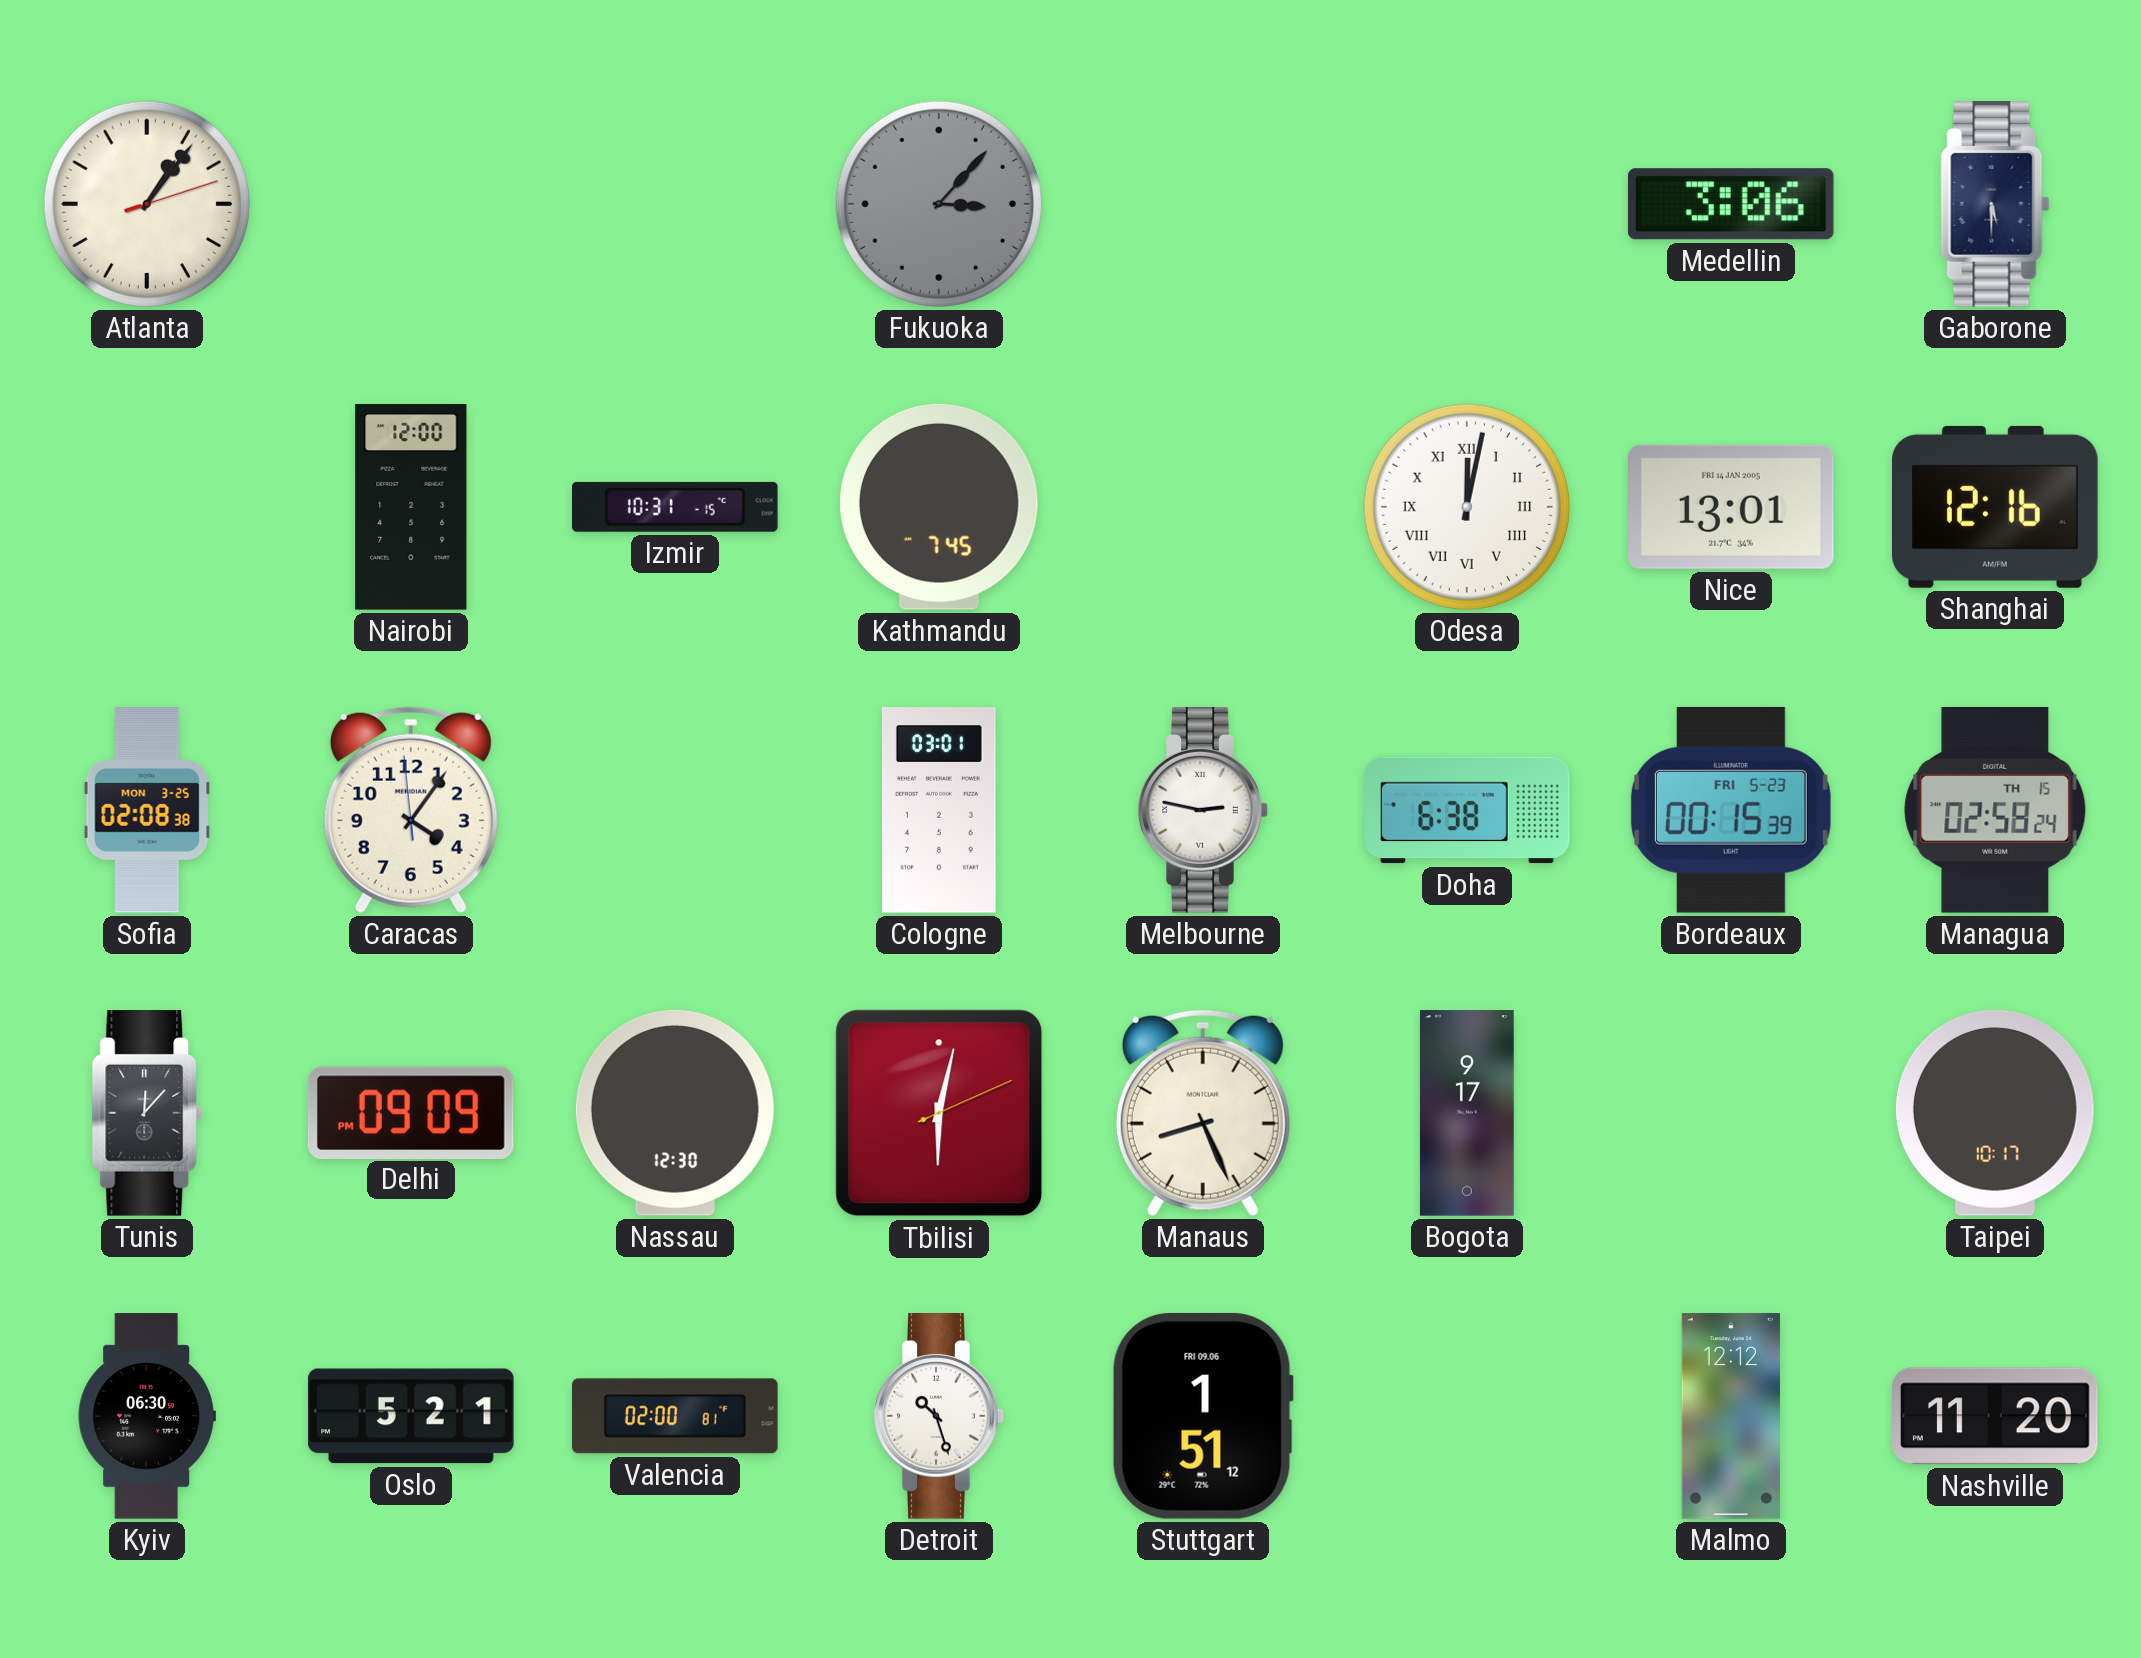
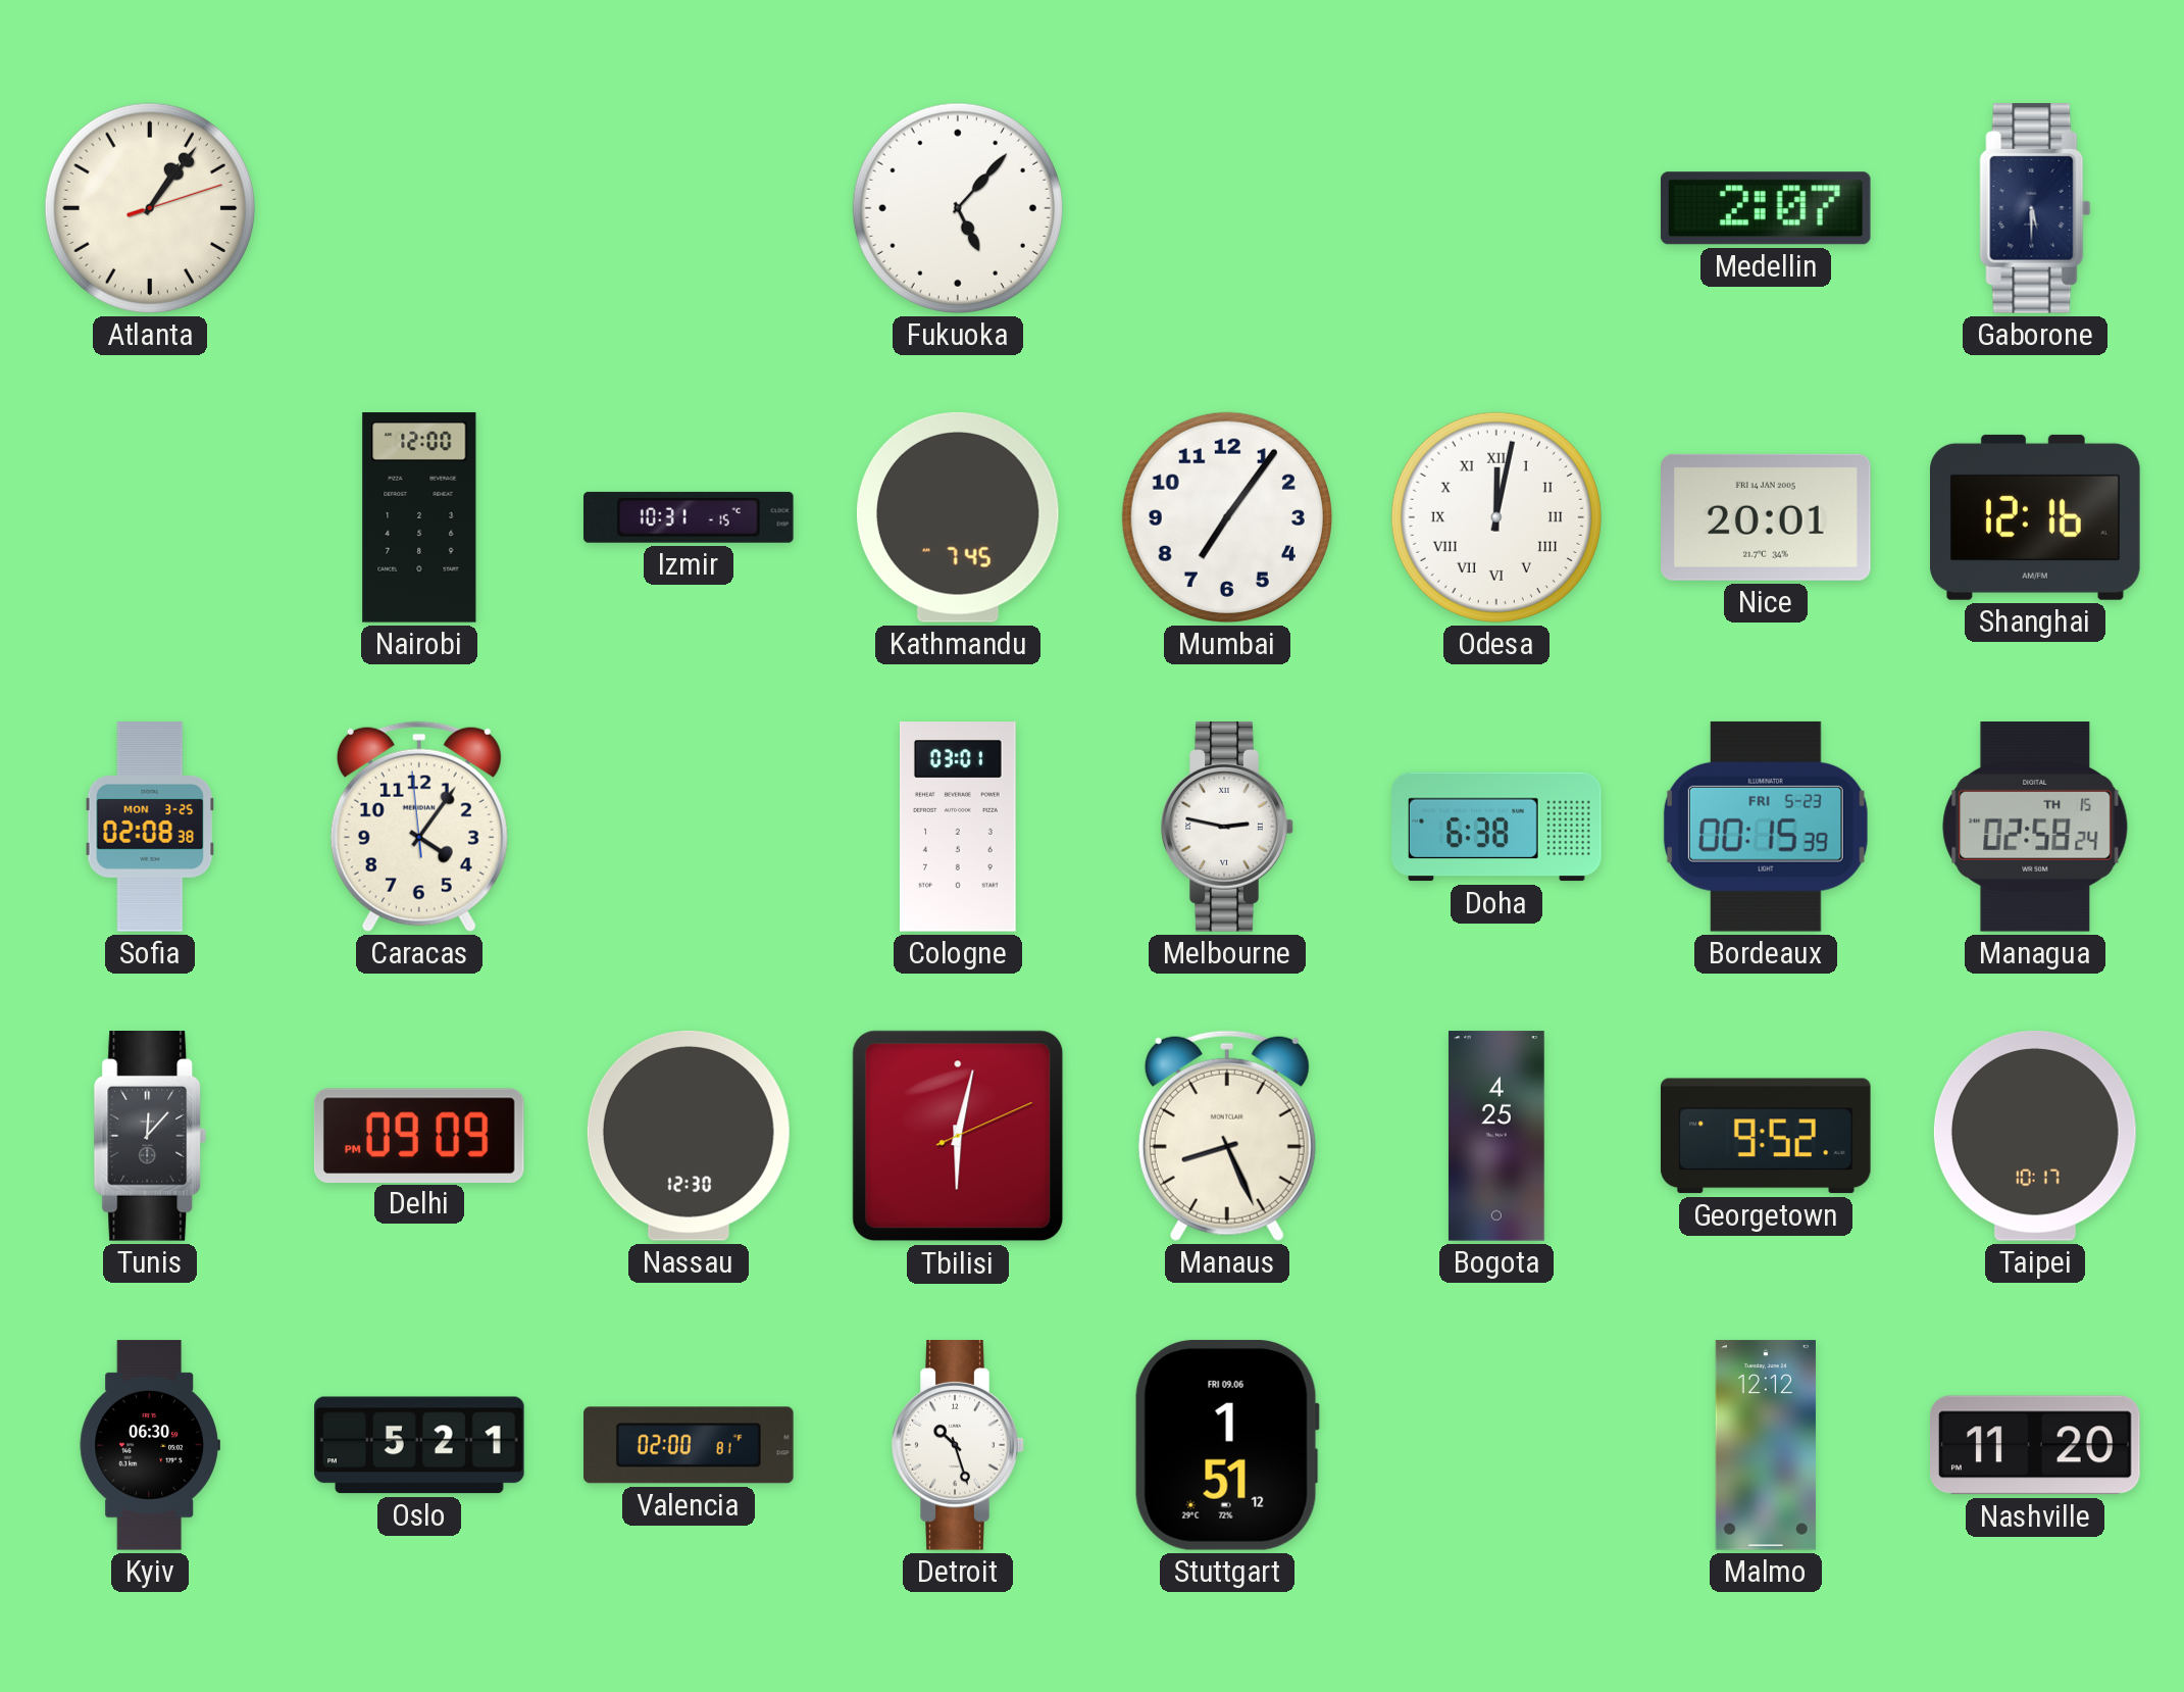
Fukuoka: 3:07 -> 5:07 (958, 208)
Fukuoka dial: grey -> white (958, 208)
Medellin: 3:06 -> 2:07 (1766, 208)
Mumbai: none -> 7:06 (1227, 517)
Nice: 13:01 -> 20:01 (1767, 517)
Bogota: 9:17 -> 4:25 (1496, 1136)
Georgetown: none -> 9:52 (1766, 1136)
